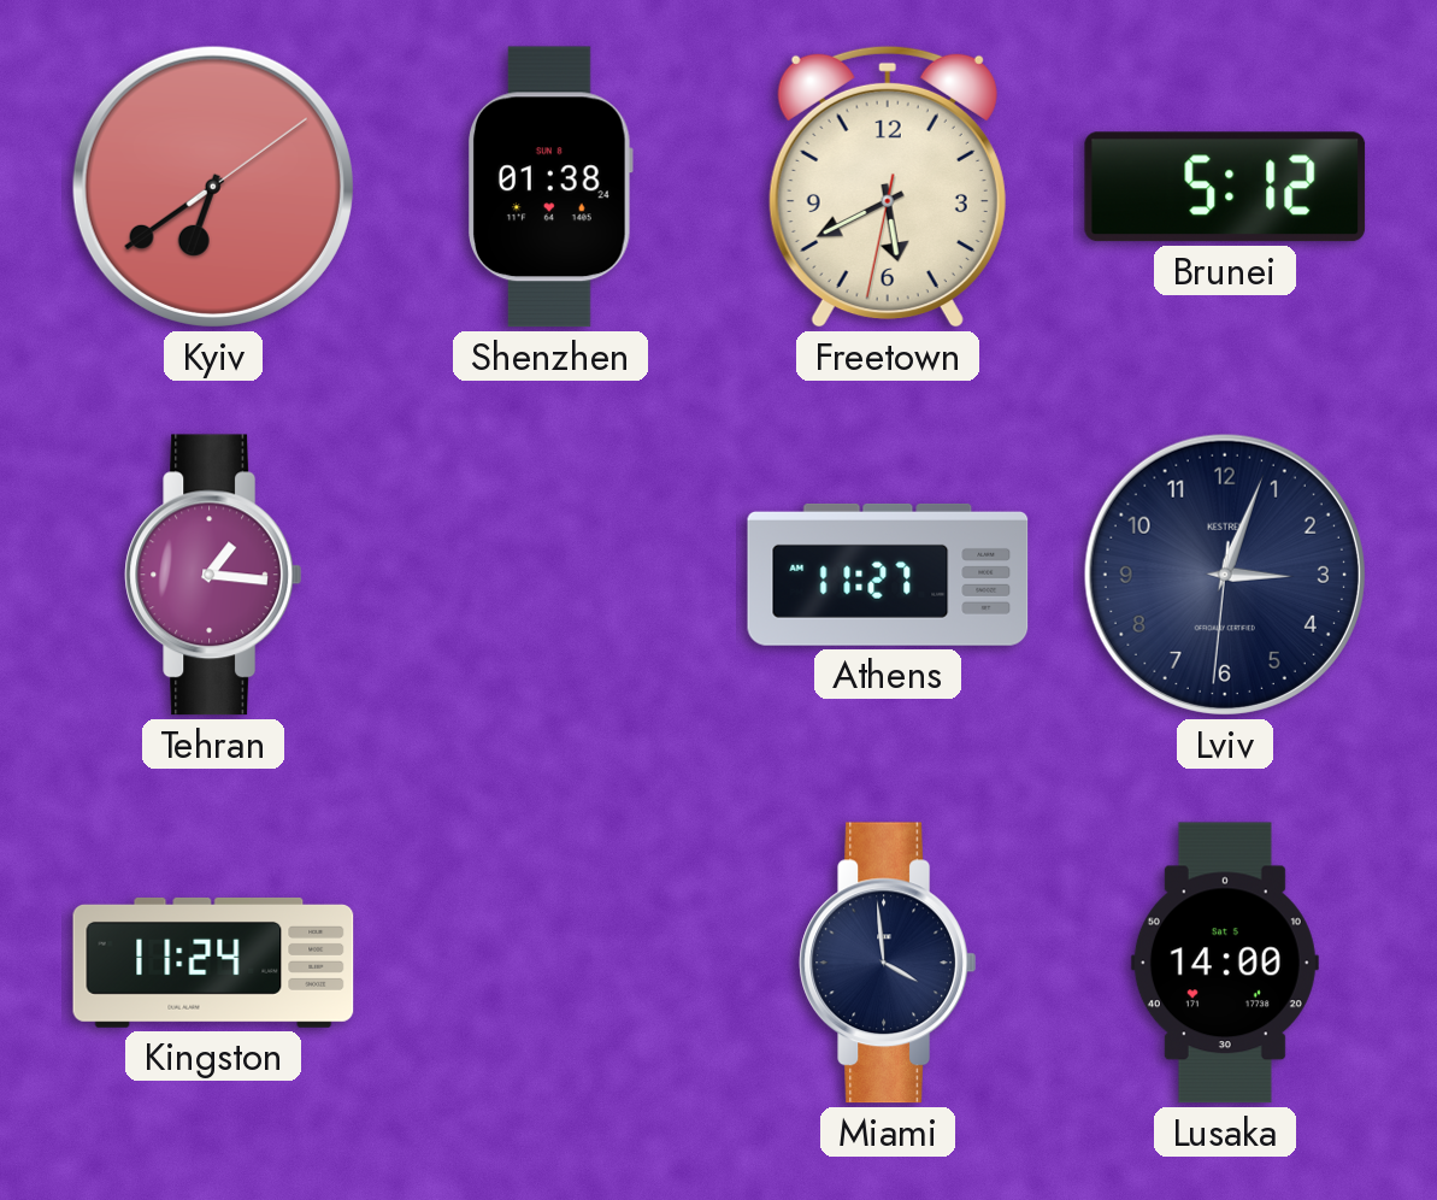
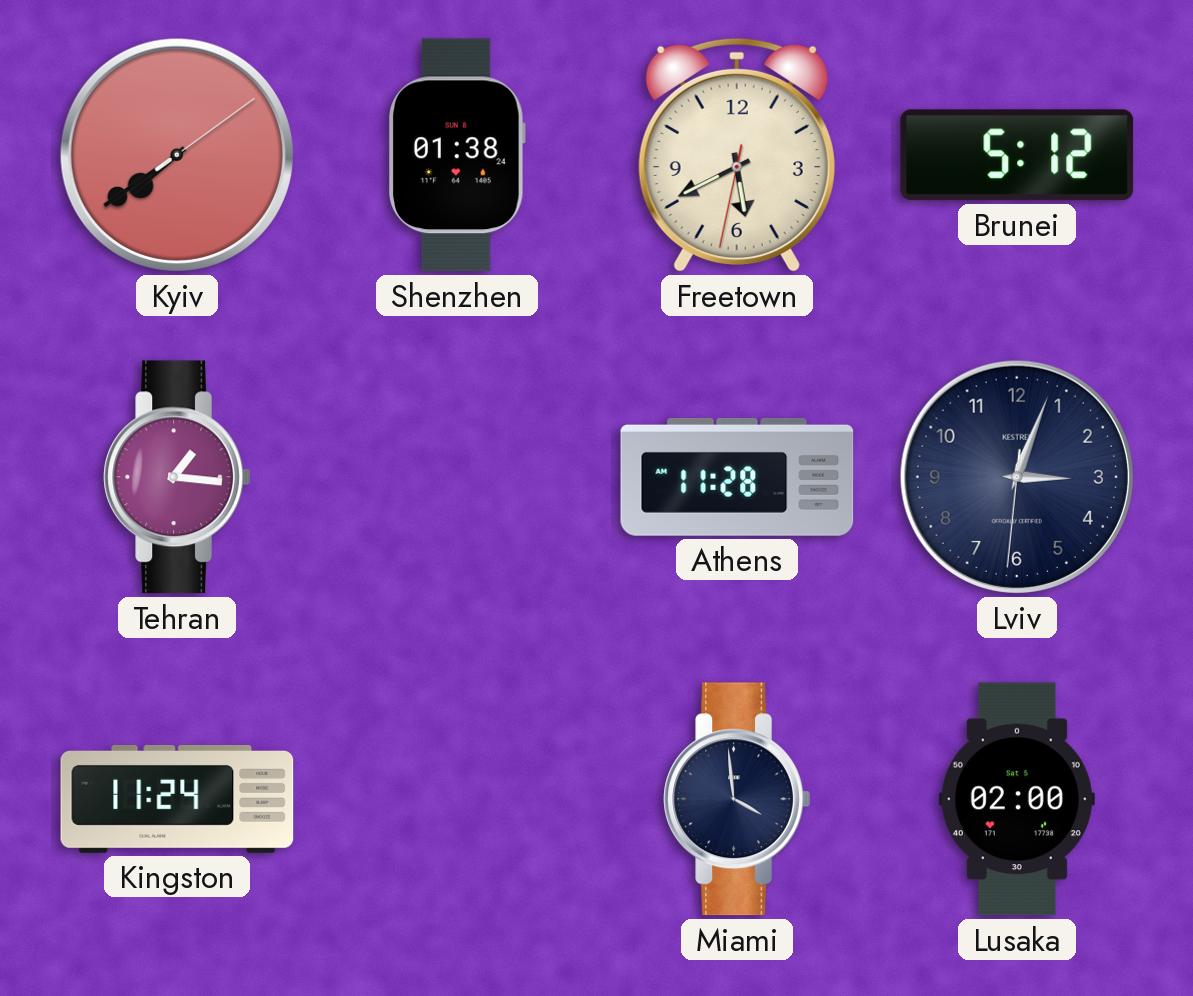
Kyiv: 6:39 -> 7:39 (177, 155)
Athens: 11:27 -> 11:28 (737, 477)
Lusaka: 14:00 -> 02:00 (1017, 799)
